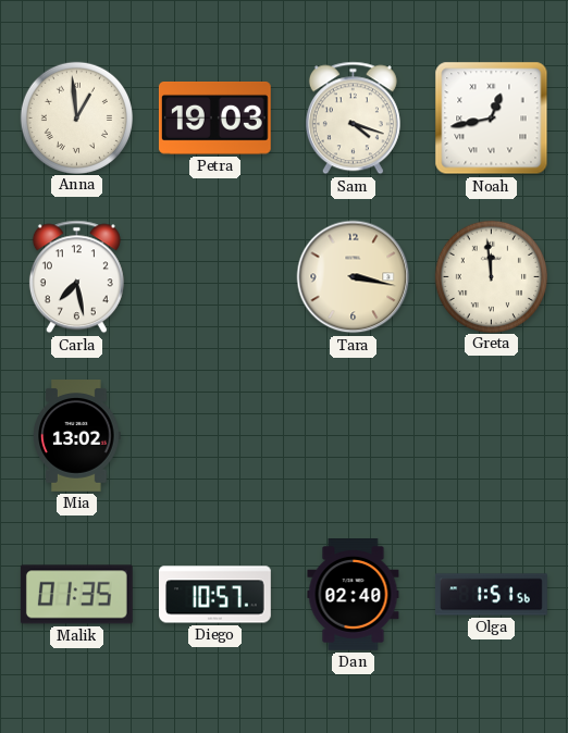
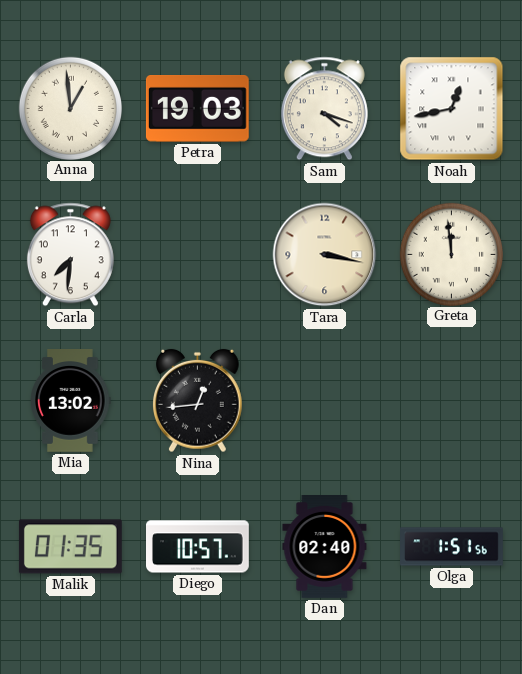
Carla: 7:28 -> 7:31 (70, 255)
Nina: none -> 12:44 (198, 401)
